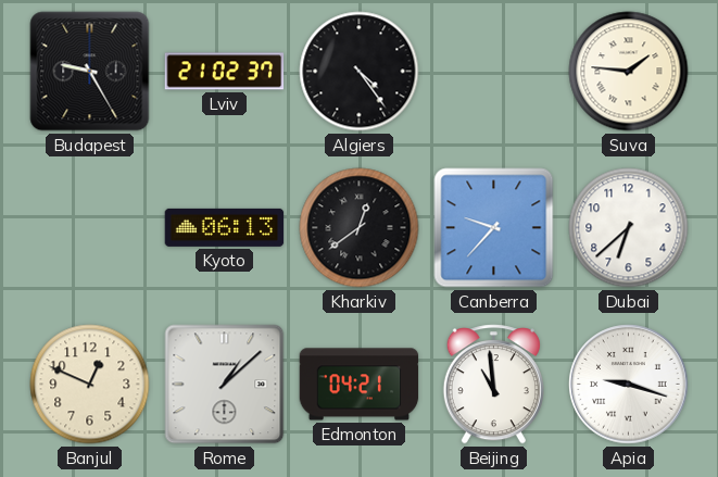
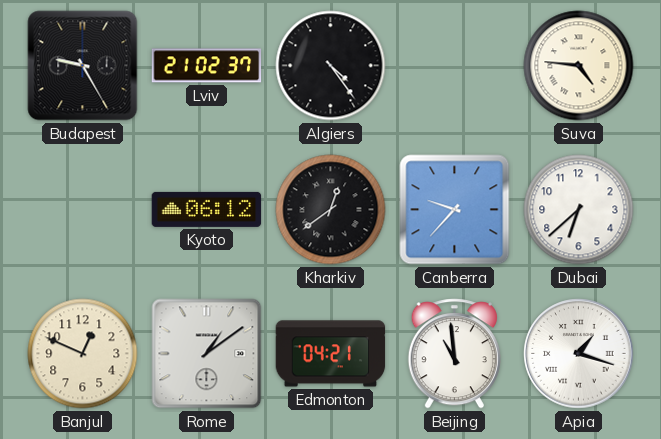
Suva: 1:46 -> 4:46 (579, 66)
Kyoto: 06:13 -> 06:12 (207, 209)
Rome: 1:08 -> 1:09 (207, 354)
Apia: 9:18 -> 1:18 (579, 354)
